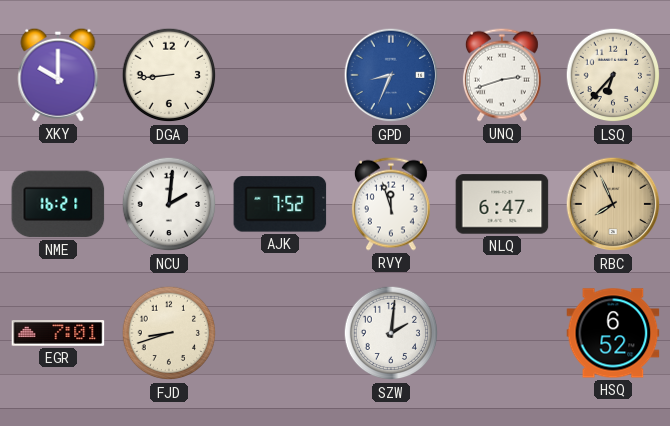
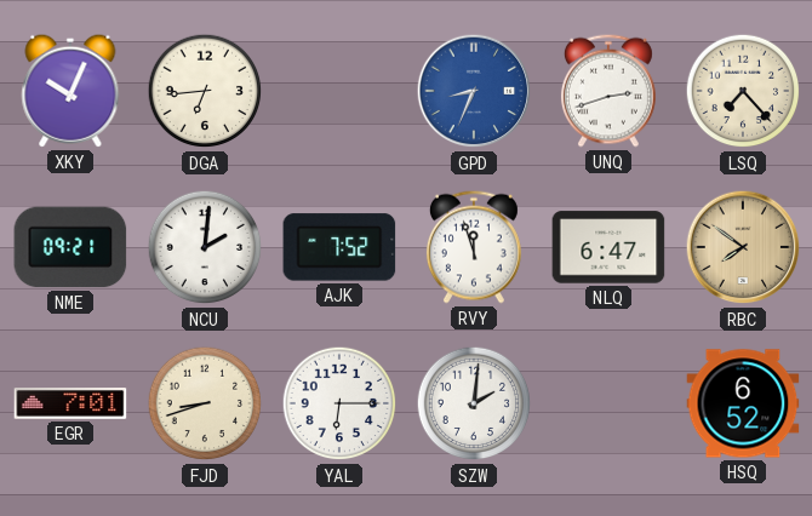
XKY: 10:00 -> 10:04 (70, 91)
DGA: 8:44 -> 6:44 (205, 91)
LSQ: 6:37 -> 7:23 (743, 91)
NME: 16:21 -> 09:21 (70, 247)
RBC: 7:56 -> 7:51 (743, 247)
YAL: none -> 6:15 (339, 403)
